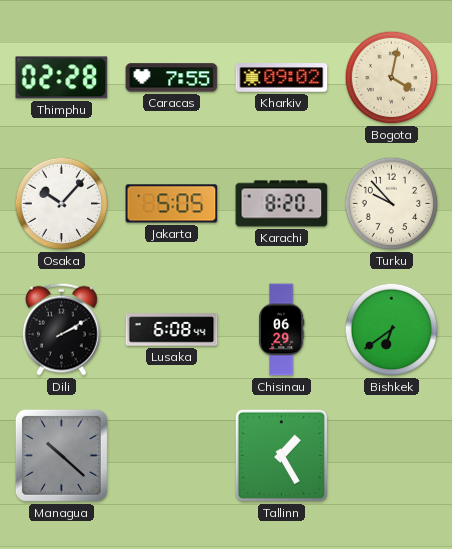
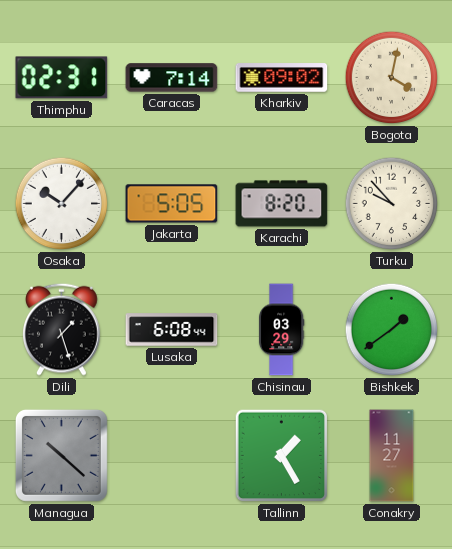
Thimphu: 02:28 -> 02:31 (62, 78)
Caracas: 7:55 -> 7:14 (172, 78)
Dili: 2:10 -> 1:27 (62, 329)
Chisinau: 06:29 -> 03:29 (281, 330)
Bishkek: 6:39 -> 1:39 (392, 330)
Conakry: none -> 11:27 (392, 456)
